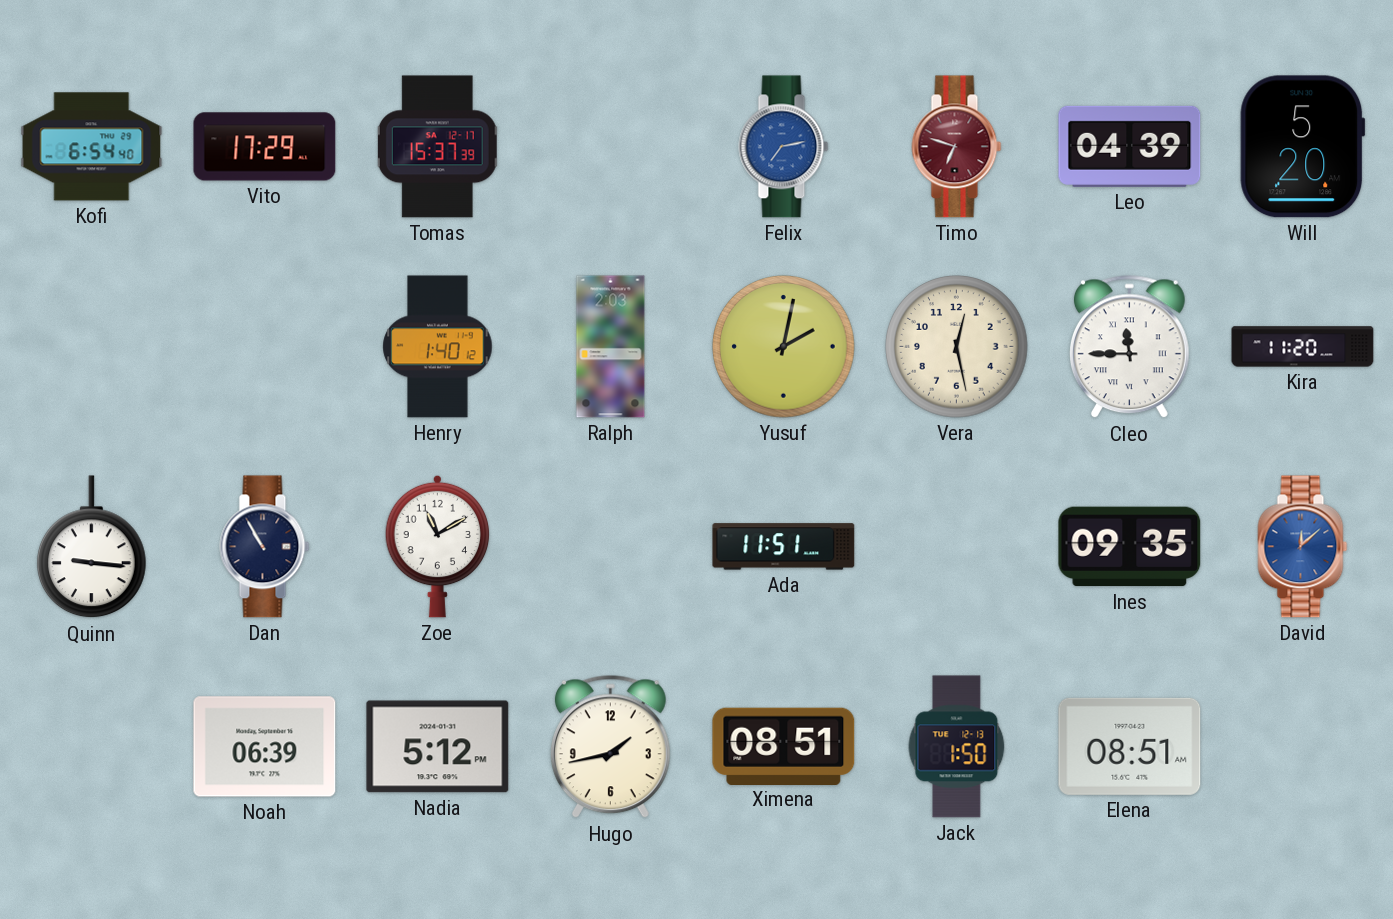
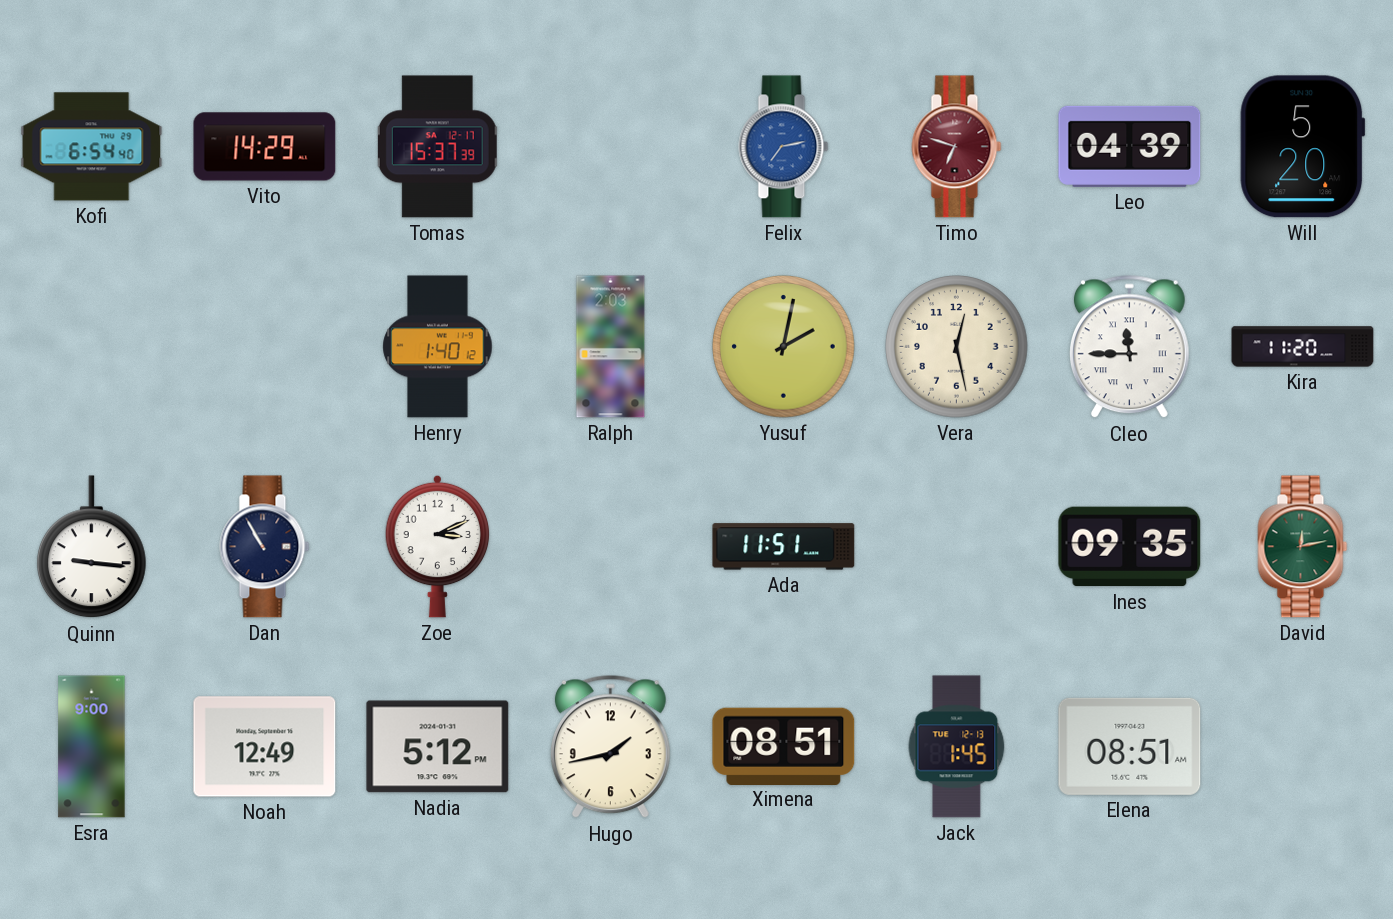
Vito: 17:29 -> 14:29 (265, 147)
Zoe: 11:10 -> 3:11 (438, 546)
David: 12:08 -> 12:13 (1303, 547)
David dial: blue -> green (1303, 547)
Esra: none -> 9:00 (92, 747)
Noah: 06:39 -> 12:49 (265, 747)
Jack: 1:50 -> 1:45 (957, 747)
